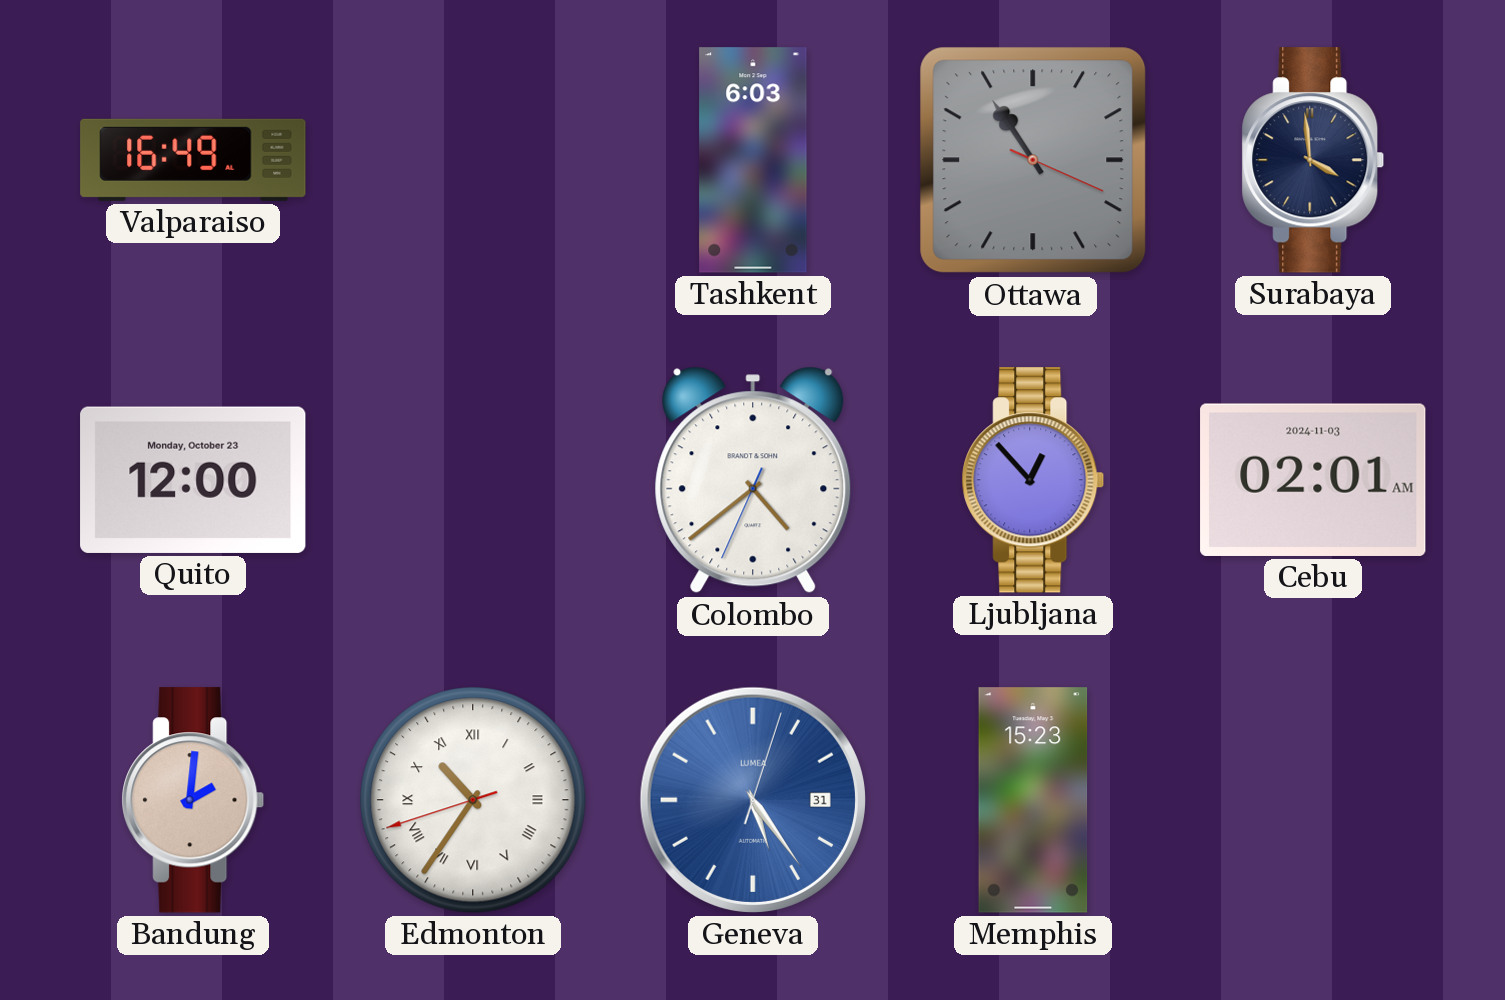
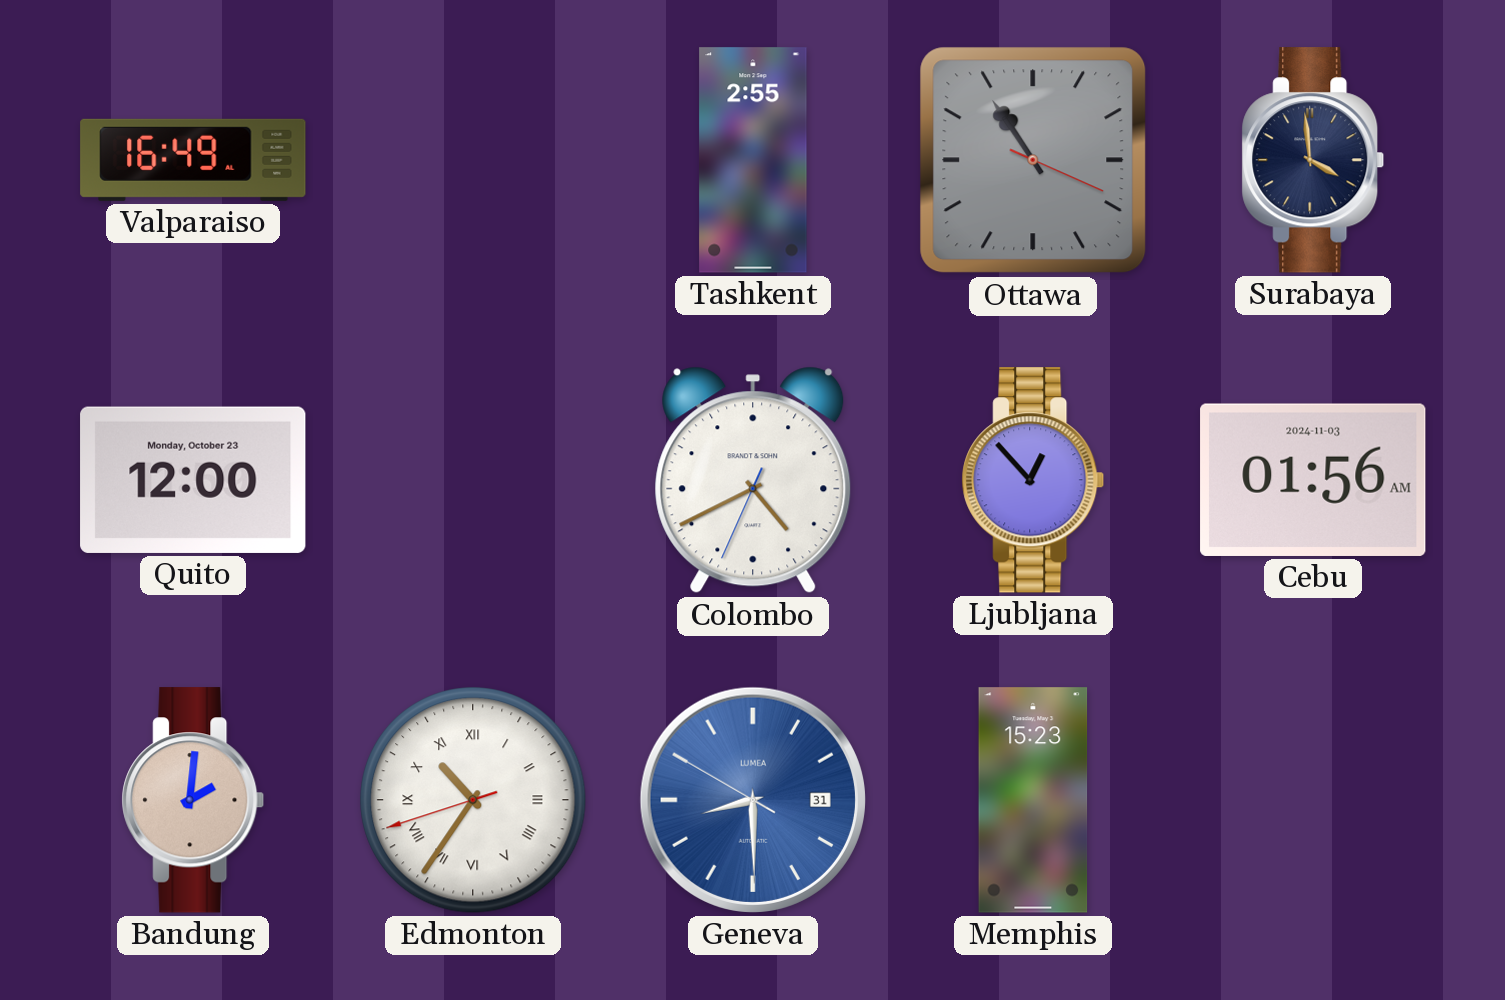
Tashkent: 6:03 -> 2:55 (753, 160)
Colombo: 4:38 -> 4:40 (753, 480)
Cebu: 02:01 -> 01:56 (1313, 480)
Geneva: 5:24 -> 8:29 (753, 800)
